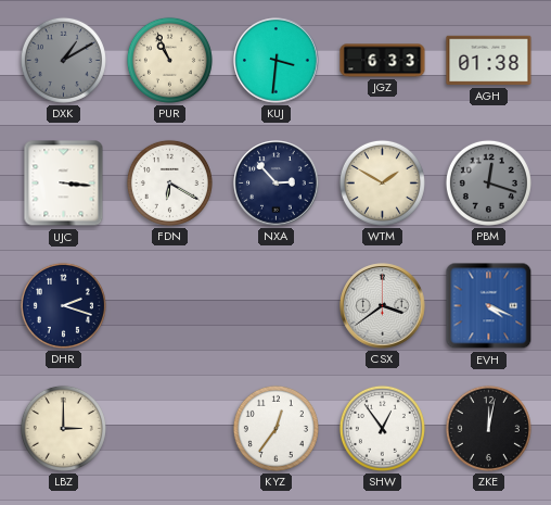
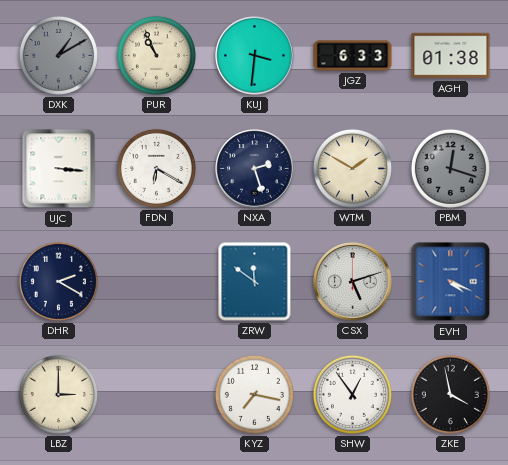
NXA: 2:53 -> 2:27 (255, 169)
DHR: 2:18 -> 2:20 (58, 281)
ZRW: none -> 11:51 (255, 282)
CSX: 3:39 -> 5:12 (353, 282)
KYZ: 12:36 -> 7:17 (254, 394)
ZKE: 12:02 -> 3:58 (450, 394)
